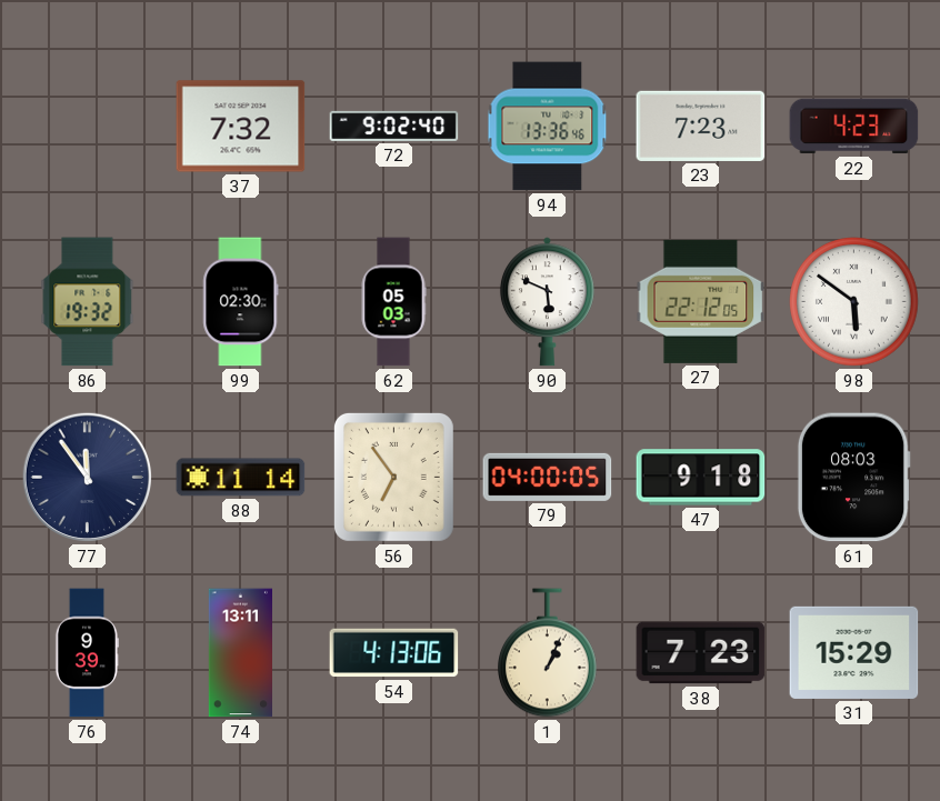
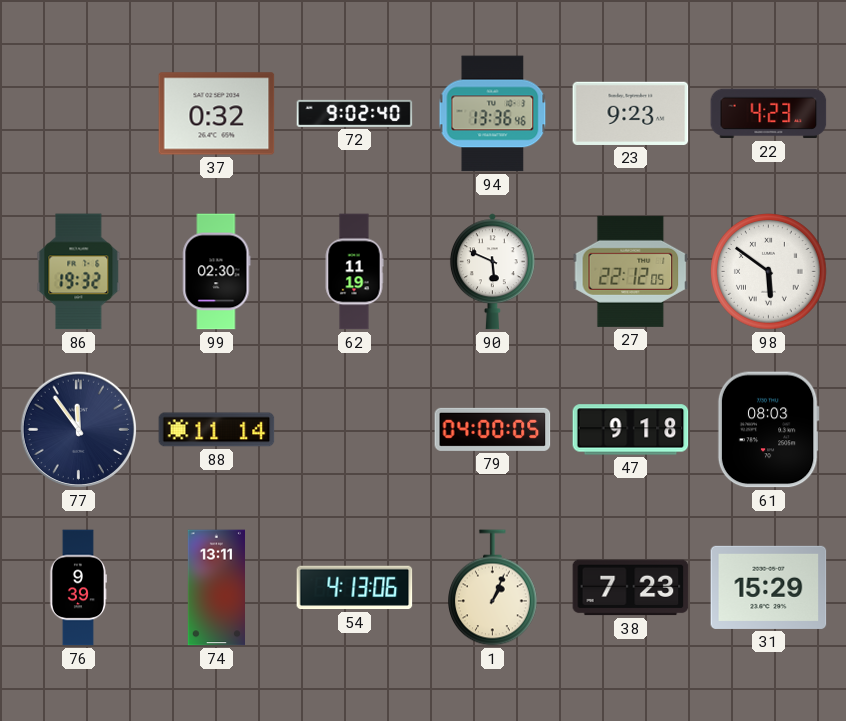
37: 7:32 -> 0:32 (217, 114)
23: 7:23 -> 9:23 (631, 113)
62: 05:03 -> 11:19 (354, 272)
56: 6:54 -> none (393, 477)
